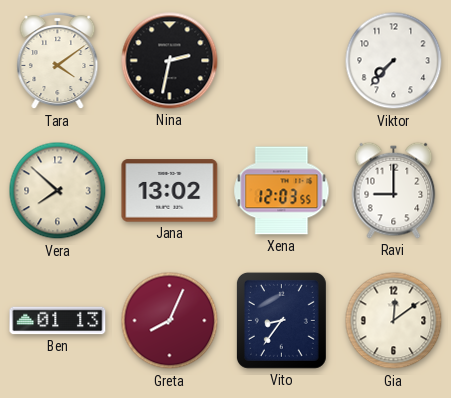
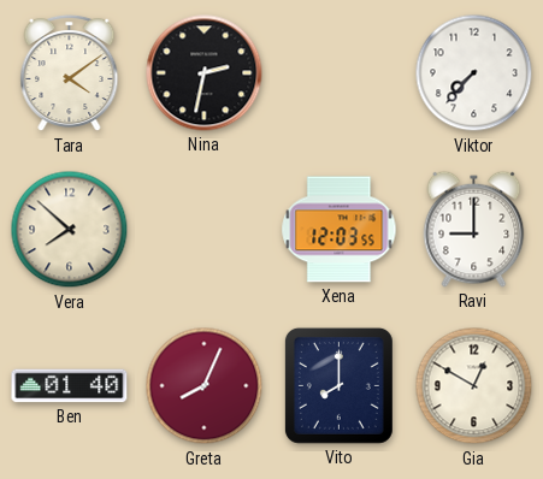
Jana: 13:02 -> none (170, 191)
Ben: 01:13 -> 01:40 (70, 386)
Vito: 8:36 -> 8:00 (338, 385)
Gia: 12:09 -> 12:50 (474, 386)
